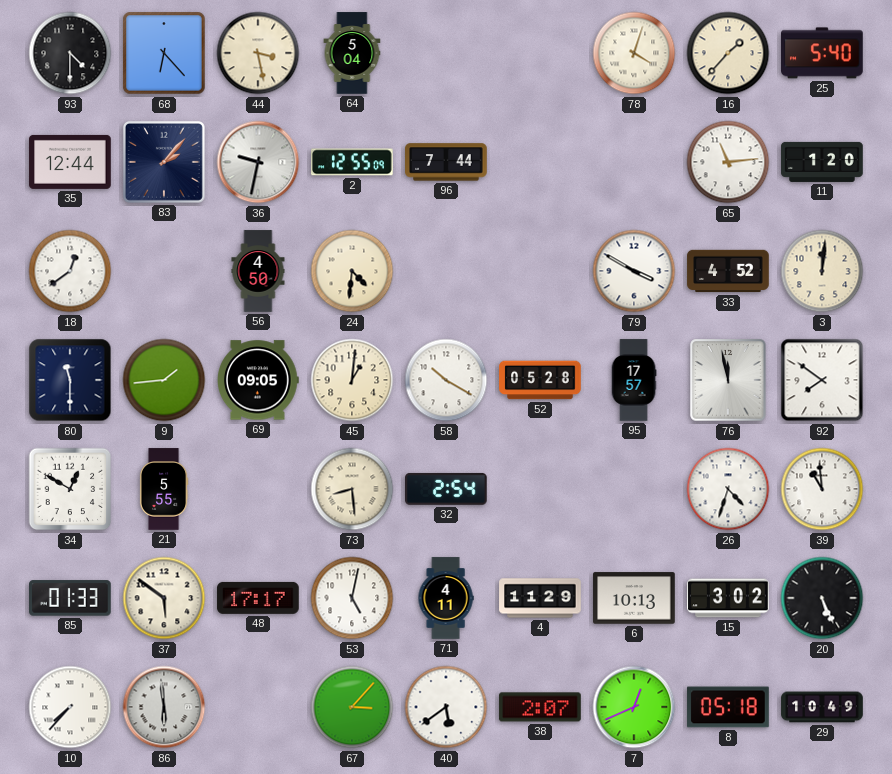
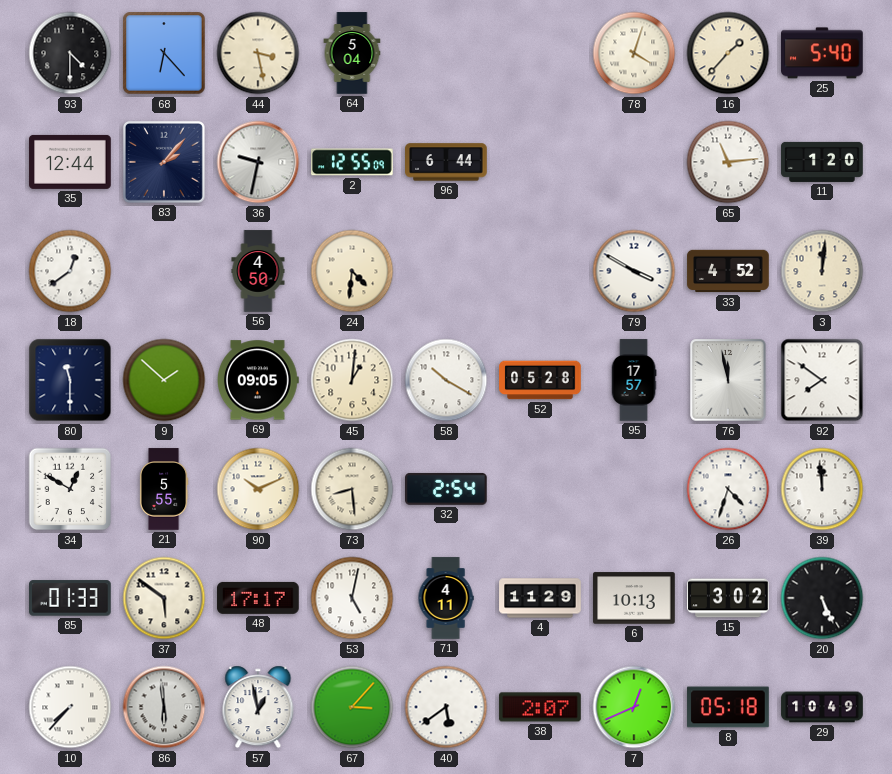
96: 7:44 -> 6:44 (446, 162)
9: 1:44 -> 1:52 (164, 380)
90: none -> 10:11 (258, 489)
39: 10:59 -> 11:59 (822, 489)
57: none -> 12:58 (258, 707)
